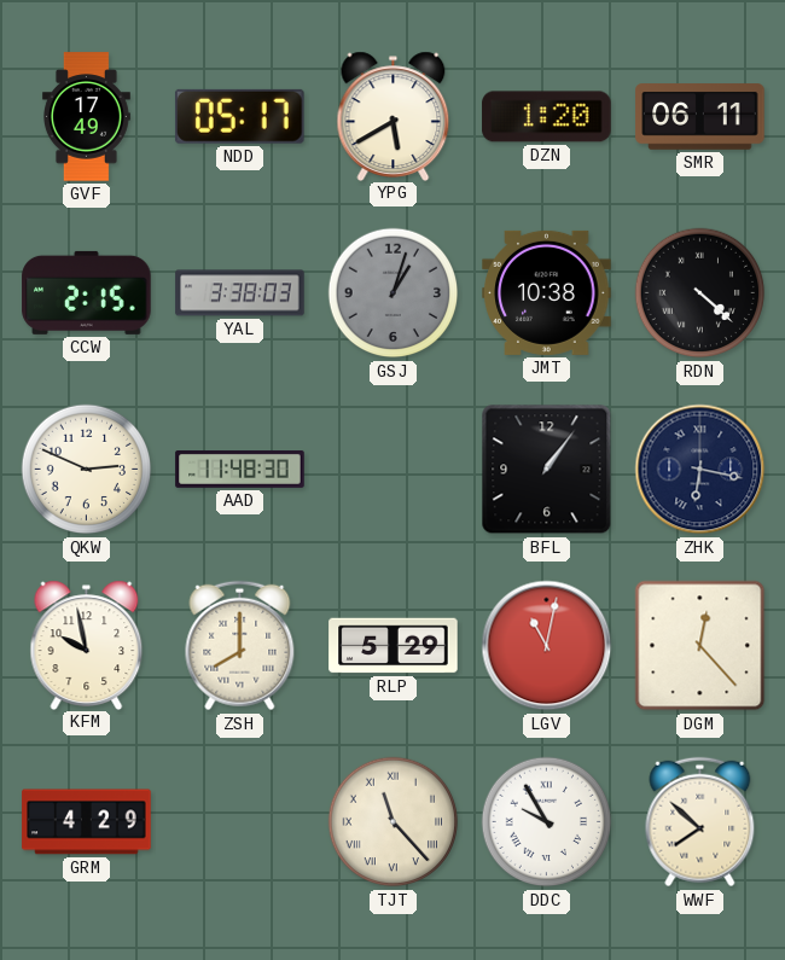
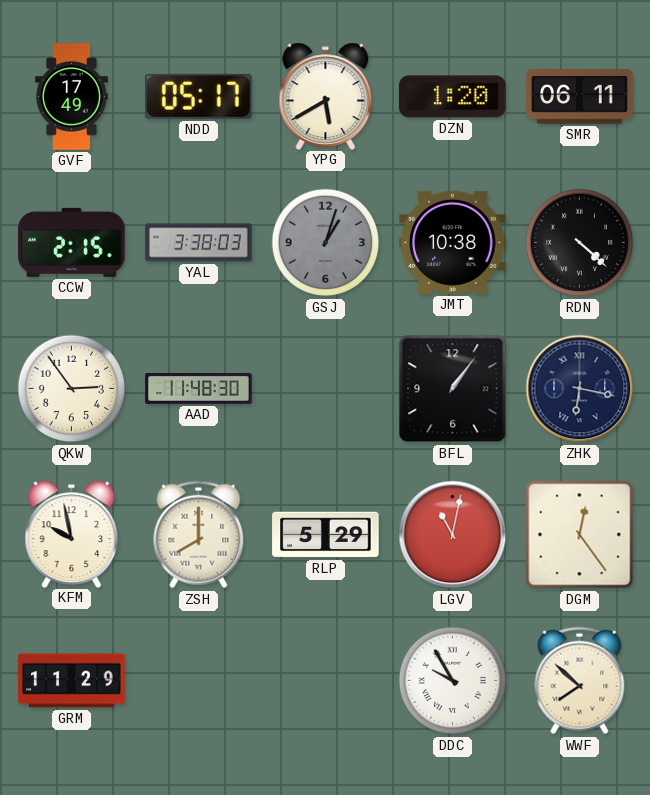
QKW: 2:49 -> 2:54 (72, 389)
DGM: 12:23 -> 12:24 (580, 535)
GRM: 4:29 -> 11:29 (72, 681)
TJT: 11:23 -> none (394, 822)
